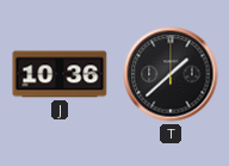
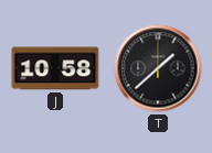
J: 10:36 -> 10:58 (55, 68)
